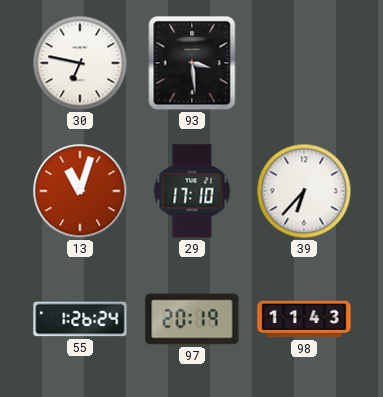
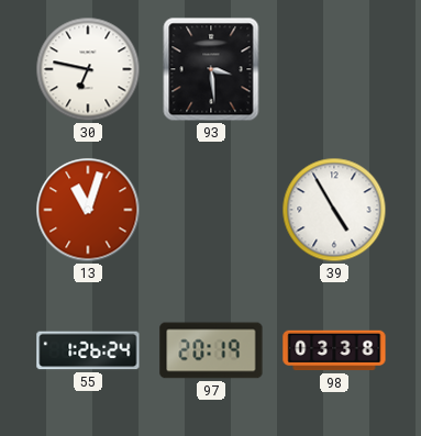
29: 17:10 -> none (192, 191)
39: 6:37 -> 4:55 (334, 210)
98: 11:43 -> 03:38 (334, 350)
